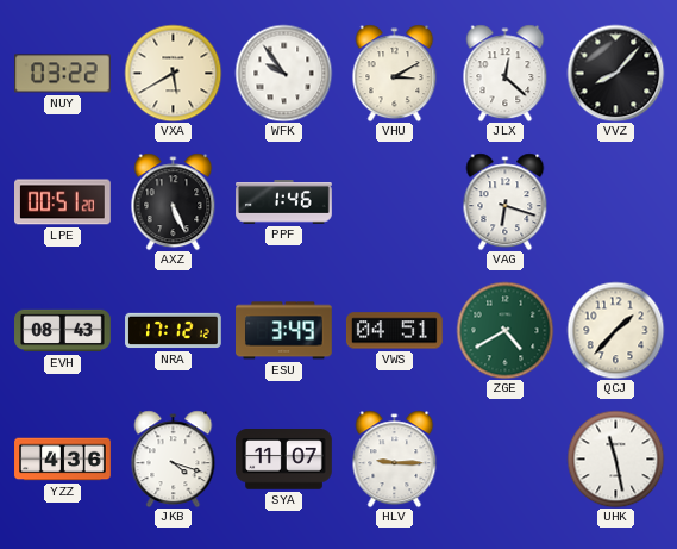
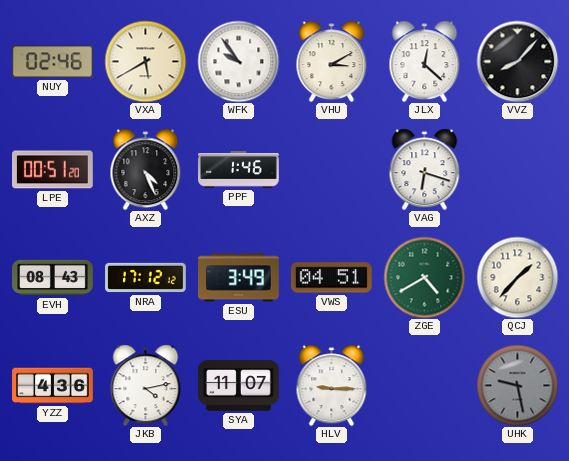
NUY: 03:22 -> 02:46 (53, 62)
AXZ: 5:26 -> 4:26 (146, 169)
JKB: 4:18 -> 4:13 (146, 385)
UHK: 11:28 -> 9:28 (517, 385)
UHK dial: white -> grey (517, 385)
